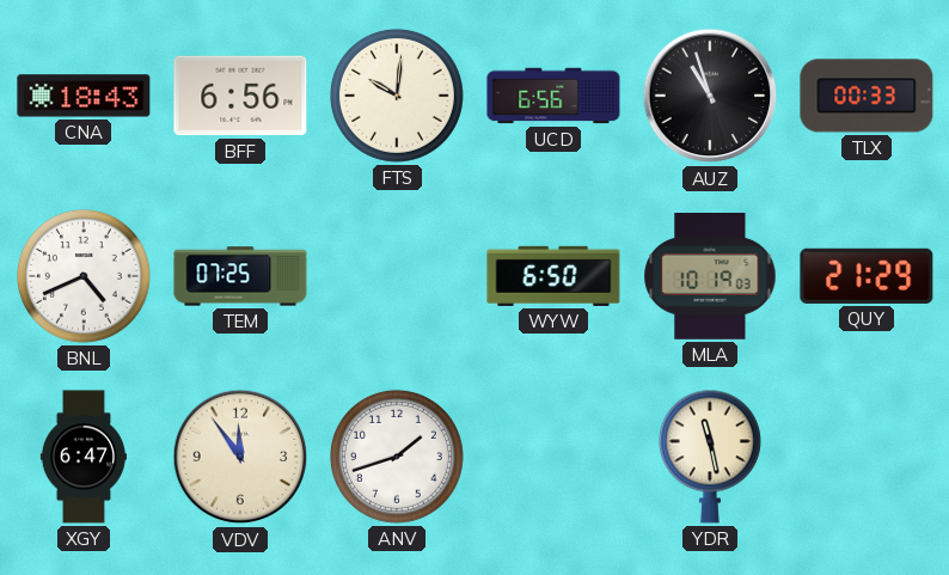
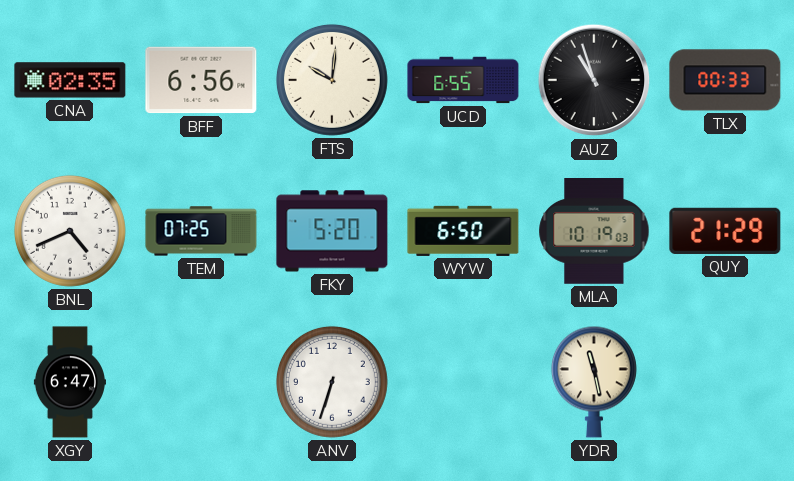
CNA: 18:43 -> 02:35 (70, 80)
UCD: 6:56 -> 6:55 (463, 80)
FKY: none -> 5:20 (332, 231)
VDV: 11:54 -> none (240, 457)
ANV: 1:42 -> 6:33 (332, 382)
